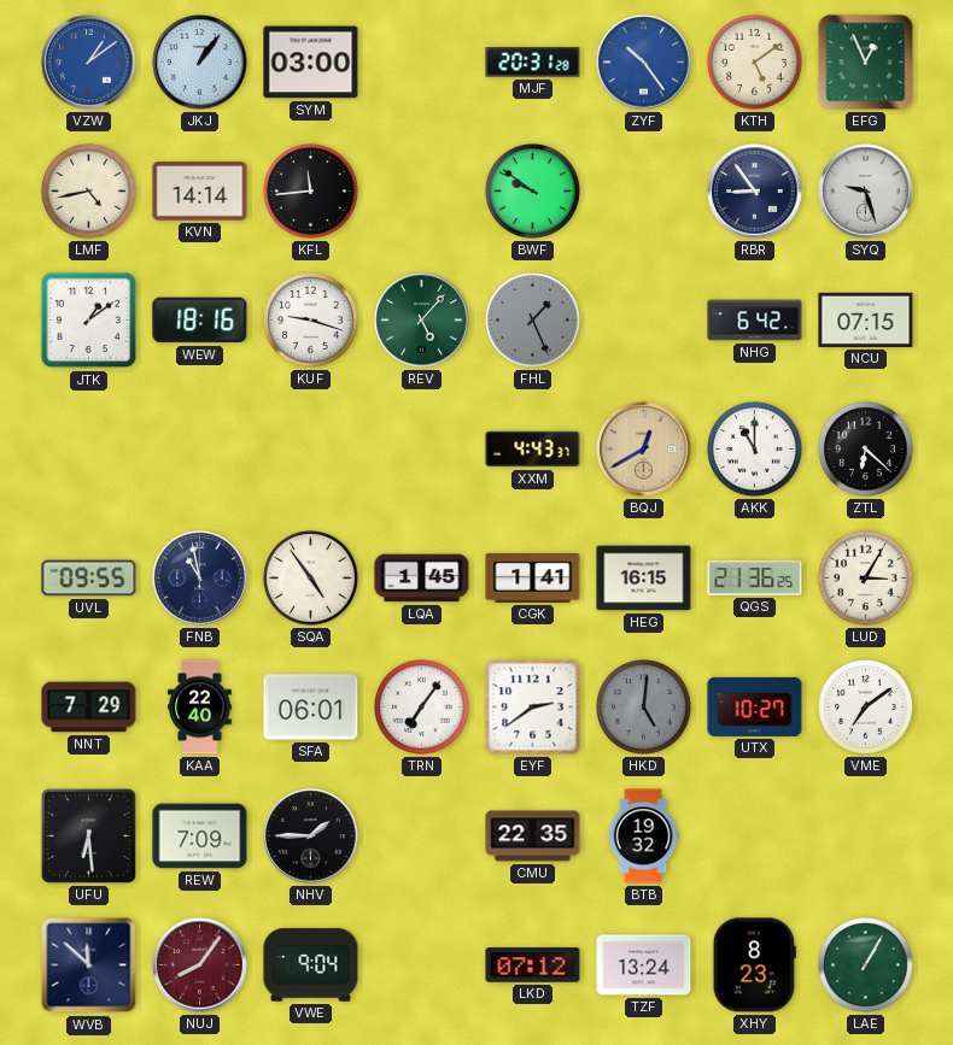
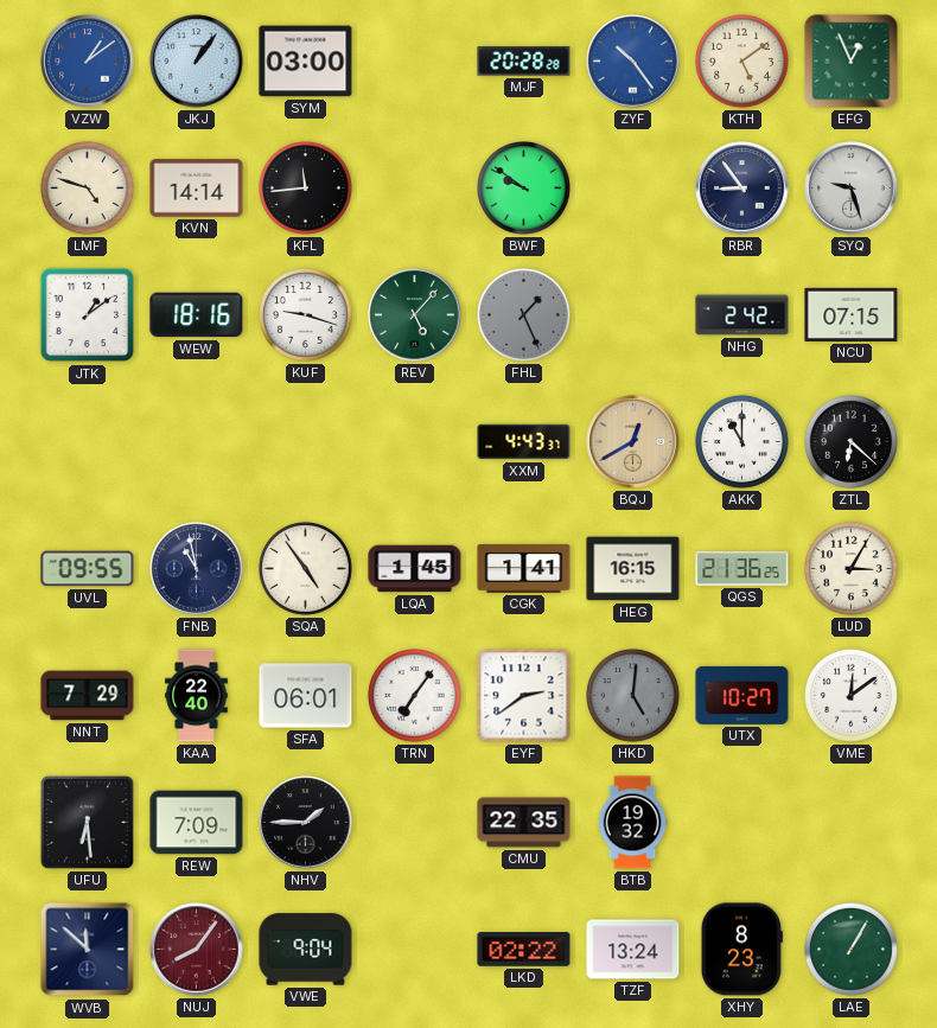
MJF: 20:31 -> 20:28 (524, 62)
LMF: 4:43 -> 4:48 (88, 189)
NHG: 6:42 -> 2:42 (742, 315)
VME: 7:09 -> 12:09 (852, 696)
LKD: 07:12 -> 02:22 (524, 950)
